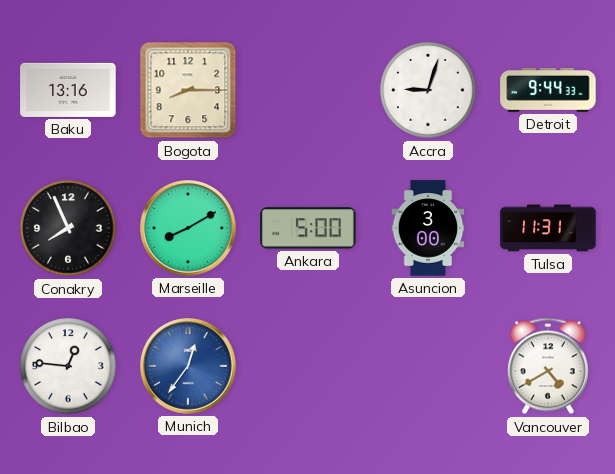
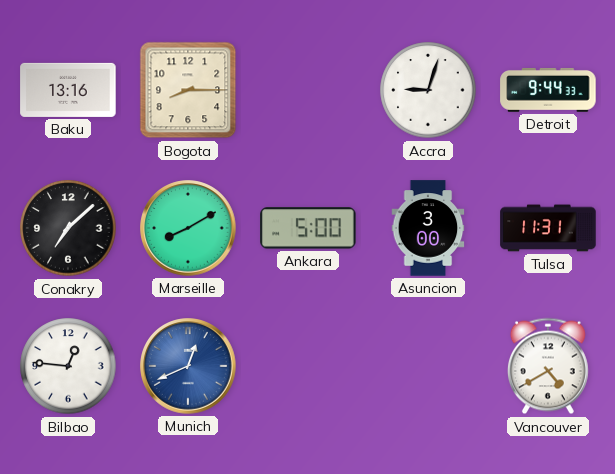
Conakry: 7:56 -> 7:08 (68, 228)
Munich: 12:36 -> 12:41 (188, 366)
